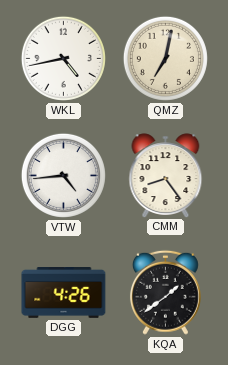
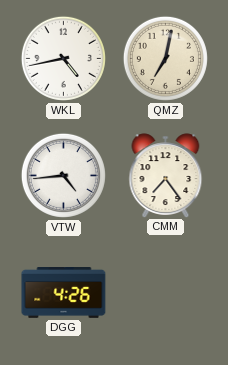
CMM: 8:24 -> 7:24 (166, 175)
KQA: 1:39 -> none (165, 292)
